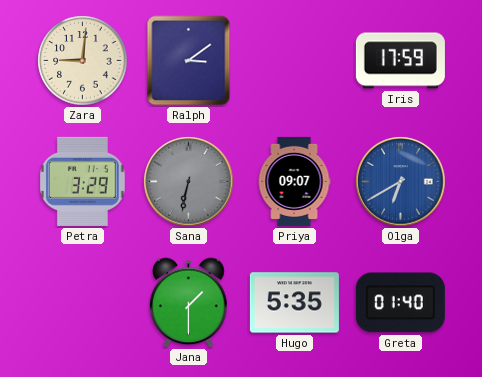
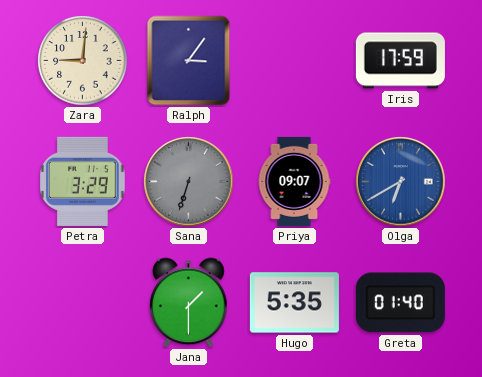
Ralph: 3:09 -> 3:06 (189, 61)
Sana: 6:32 -> 6:33 (189, 182)
